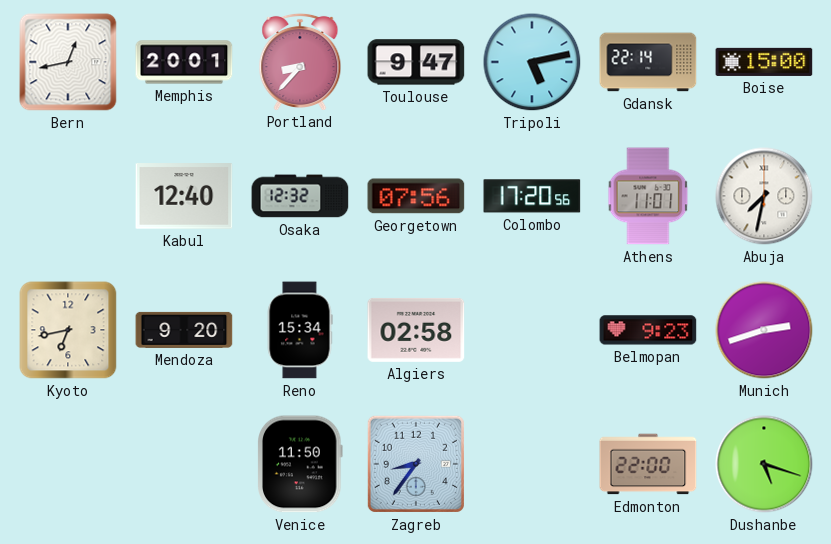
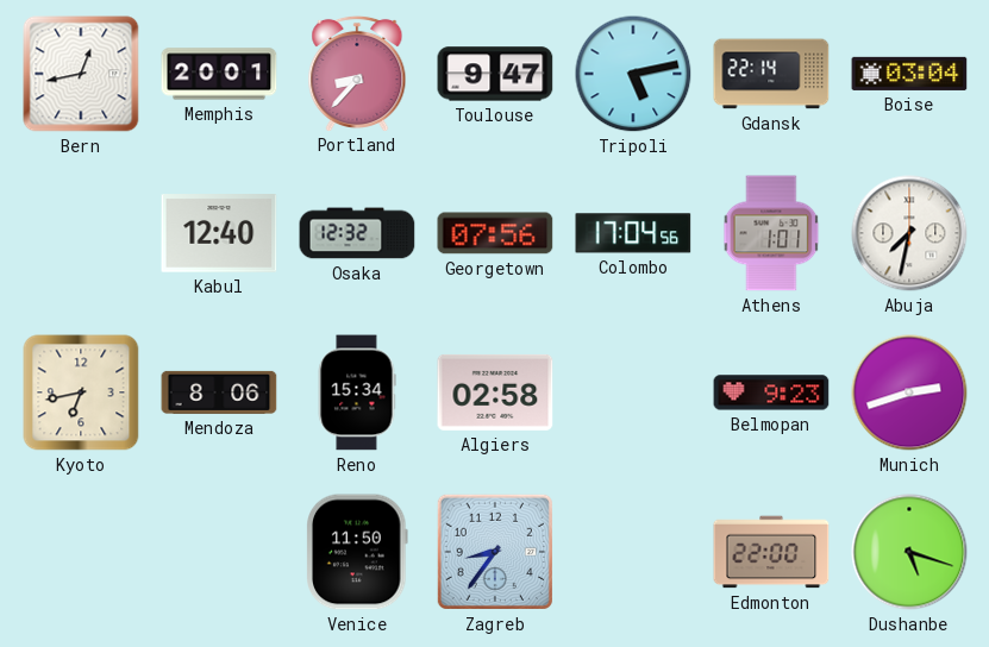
Boise: 15:00 -> 03:04 (909, 74)
Colombo: 17:20 -> 17:04 (633, 233)
Athens: 11:01 -> 1:01 (771, 233)
Mendoza: 9:20 -> 8:06 (219, 392)
